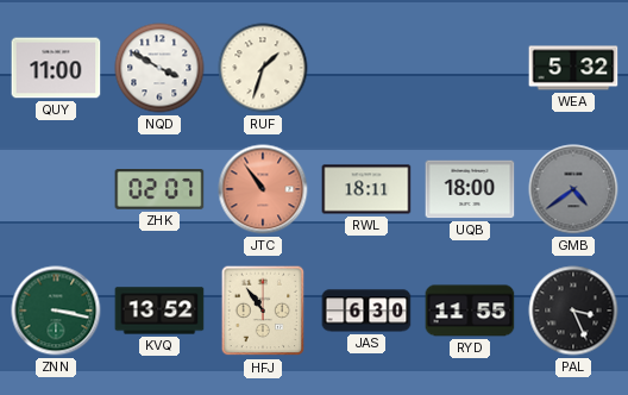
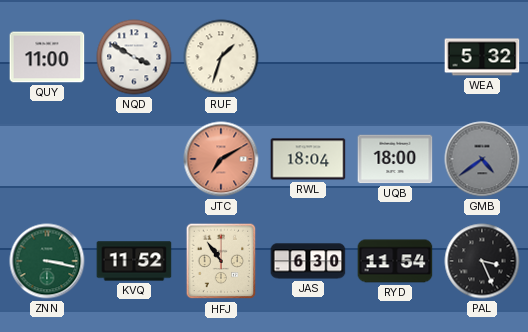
ZHK: 02:07 -> none (159, 190)
JTC: 10:54 -> 7:10 (221, 159)
RWL: 18:11 -> 18:04 (308, 159)
KVQ: 13:52 -> 11:52 (134, 261)
RYD: 11:55 -> 11:54 (395, 261)
